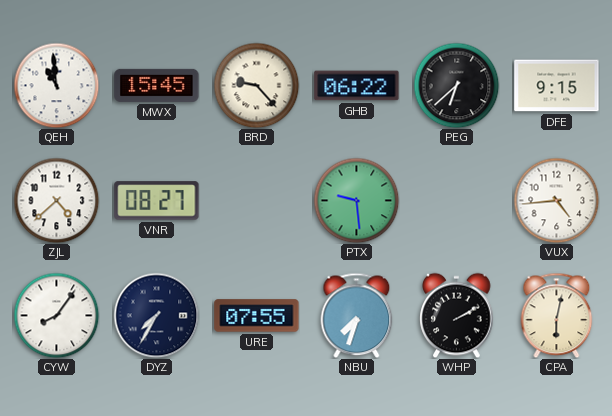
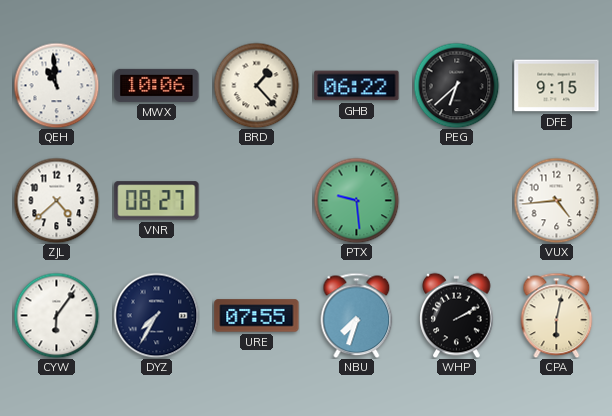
MWX: 15:45 -> 10:06 (157, 85)
BRD: 9:23 -> 1:23 (256, 85)
CYW: 8:06 -> 6:06 (56, 315)
